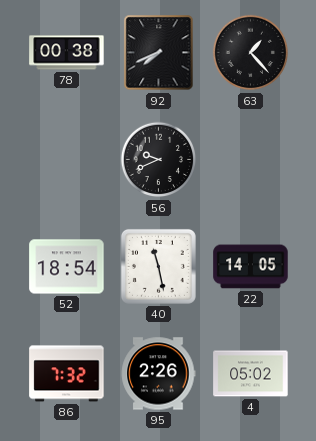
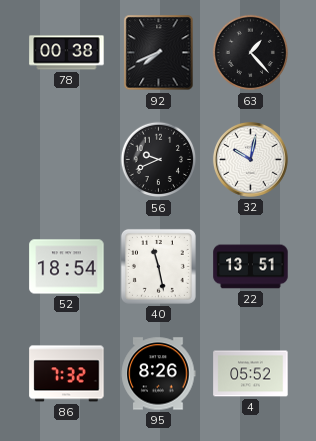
32: none -> 10:02 (250, 159)
22: 14:05 -> 13:51 (251, 267)
95: 2:26 -> 8:26 (158, 374)
4: 05:02 -> 05:52 (251, 374)
